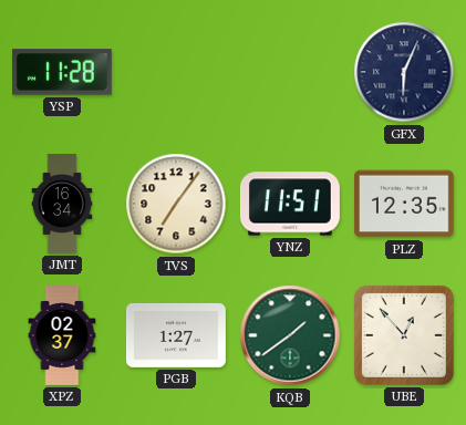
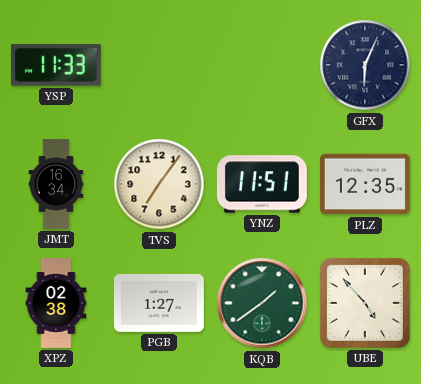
YSP: 11:28 -> 11:33 (56, 65)
XPZ: 02:37 -> 02:38 (56, 304)
UBE: 12:53 -> 4:53 (365, 303)
